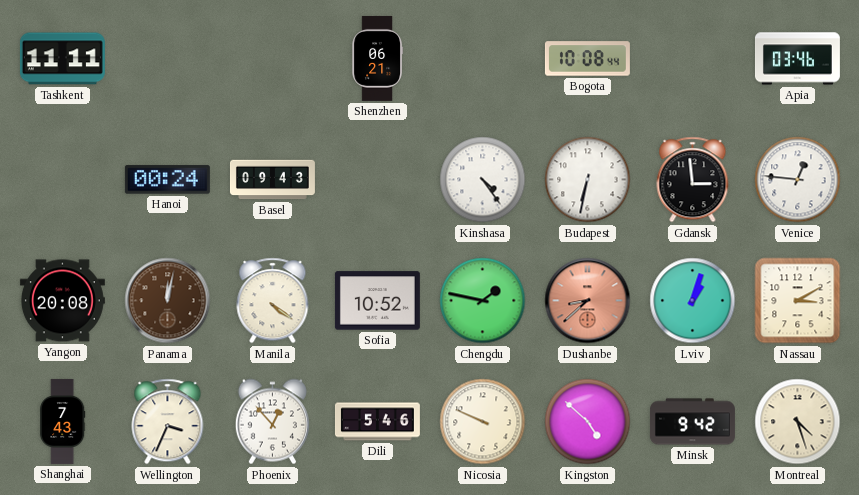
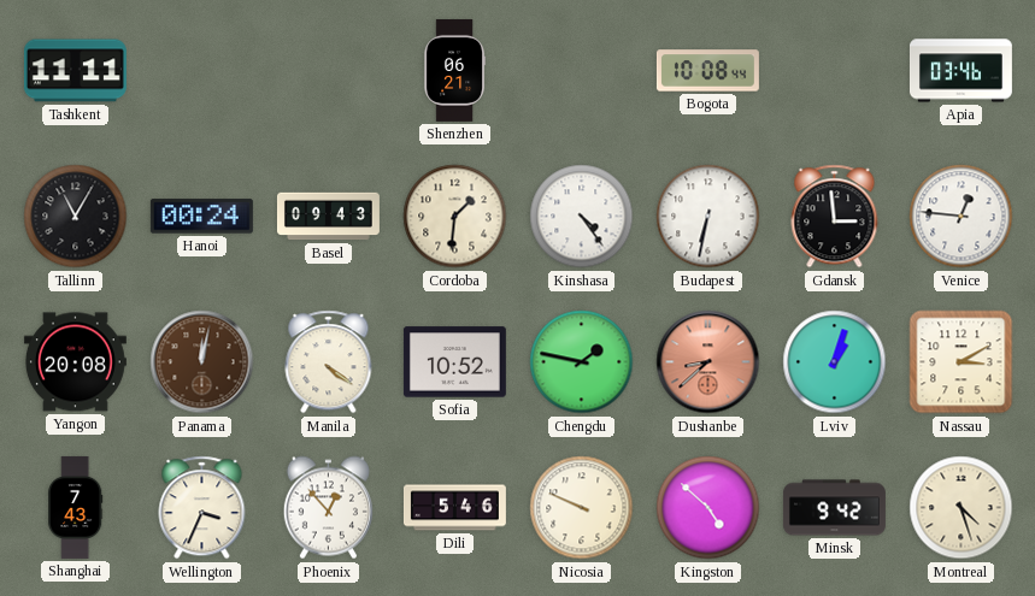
Tallinn: none -> 11:05 (76, 217)
Cordoba: none -> 1:31 (455, 217)
